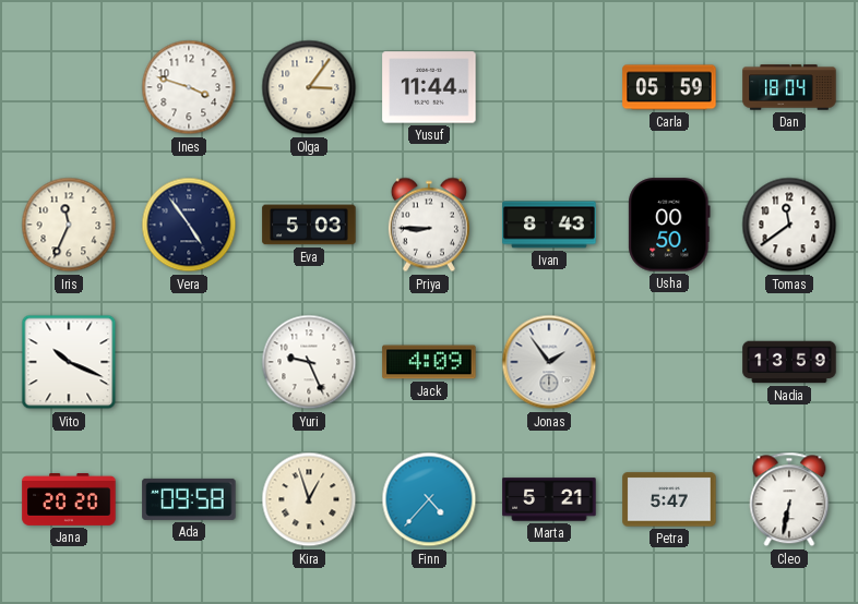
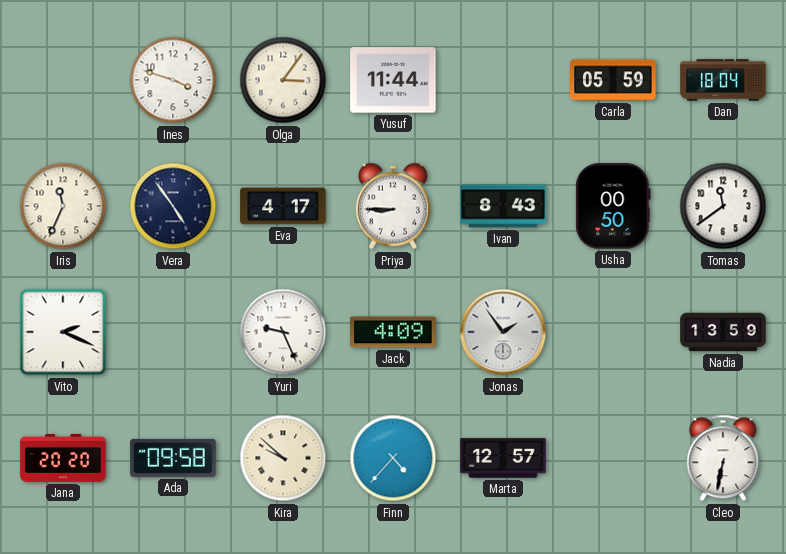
Eva: 5:03 -> 4:17 (283, 206)
Vito: 10:19 -> 2:19 (63, 332)
Kira: 12:57 -> 9:52 (283, 458)
Marta: 5:21 -> 12:57 (503, 458)
Petra: 5:47 -> none (669, 499)
